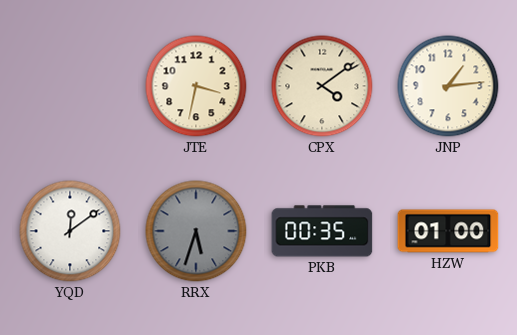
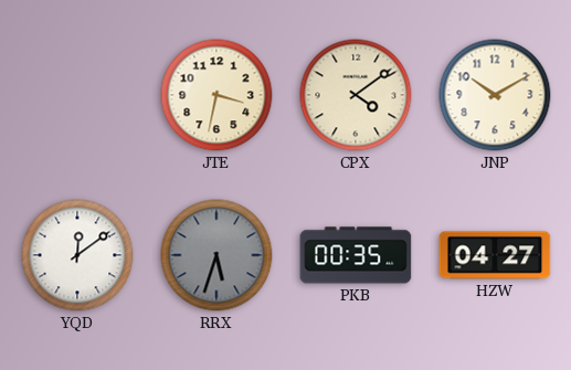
JNP: 1:14 -> 10:10 (495, 95)
HZW: 01:00 -> 04:27 (495, 255)
